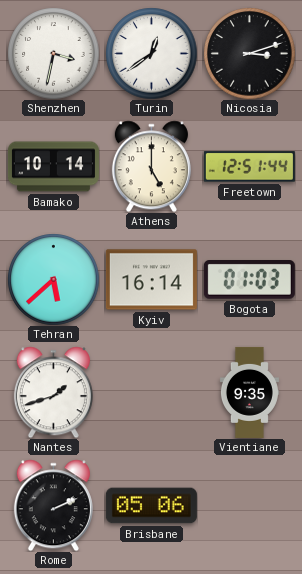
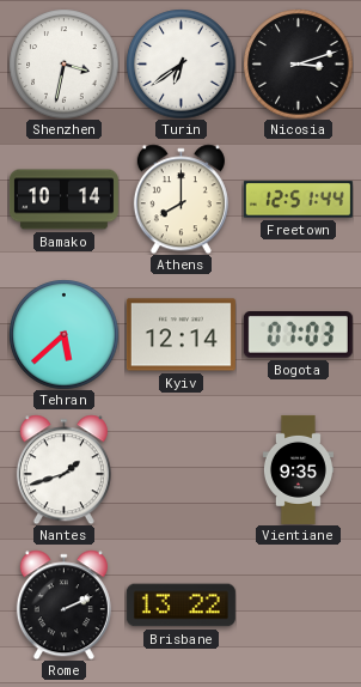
Turin: 12:39 -> 6:39 (180, 63)
Athens: 5:00 -> 8:00 (180, 199)
Kyiv: 16:14 -> 12:14 (180, 335)
Bogota: 01:03 -> 07:03 (298, 335)
Brisbane: 05:06 -> 13:22 (180, 606)
